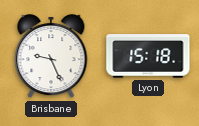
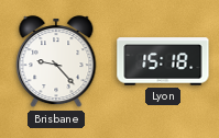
Brisbane: 9:26 -> 9:23 (56, 62)
